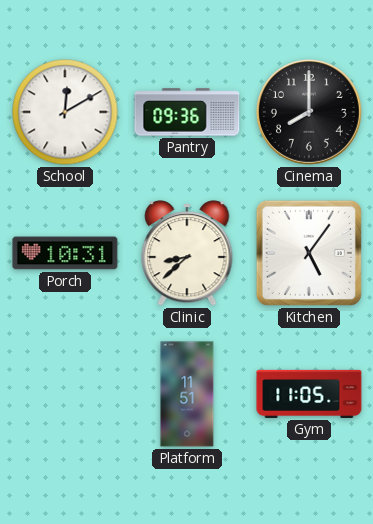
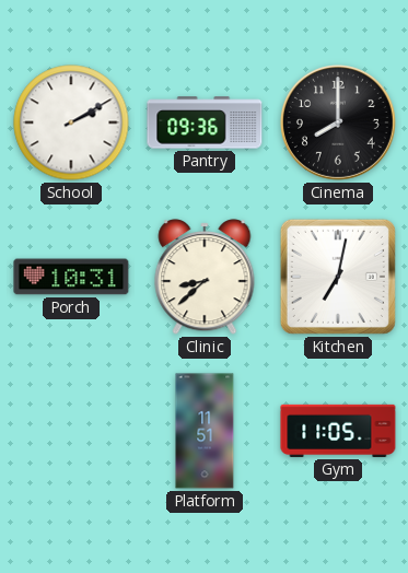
School: 12:10 -> 2:10 (71, 122)
Kitchen: 5:06 -> 7:02 (338, 277)
